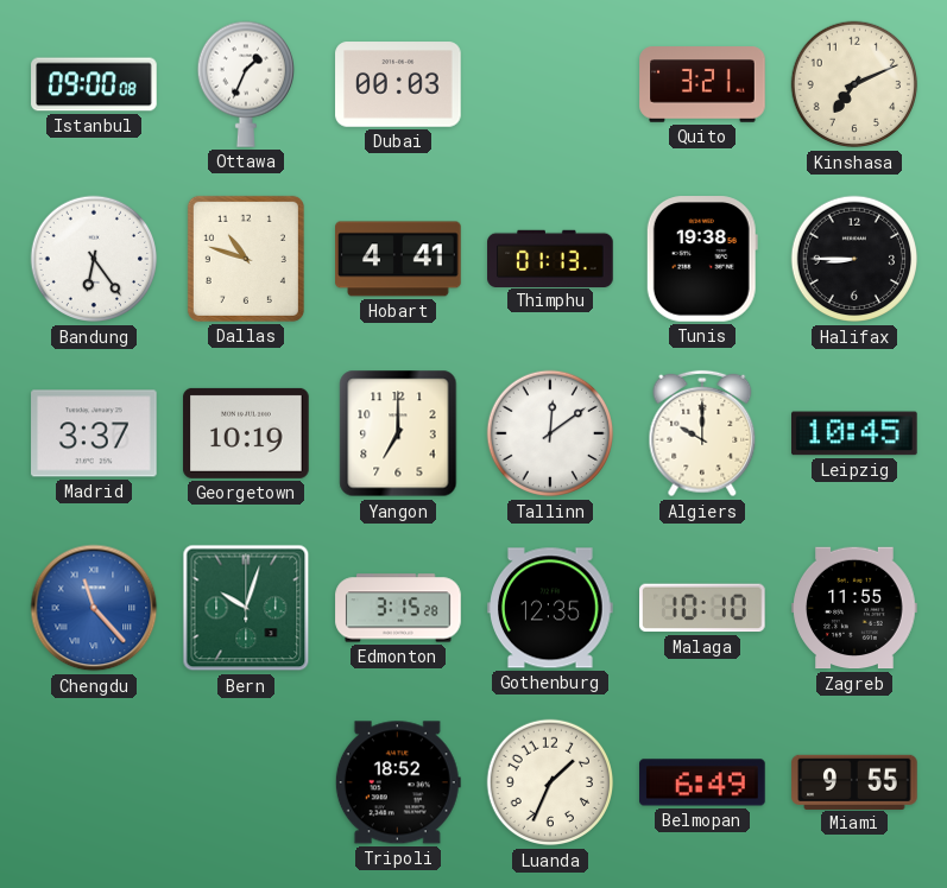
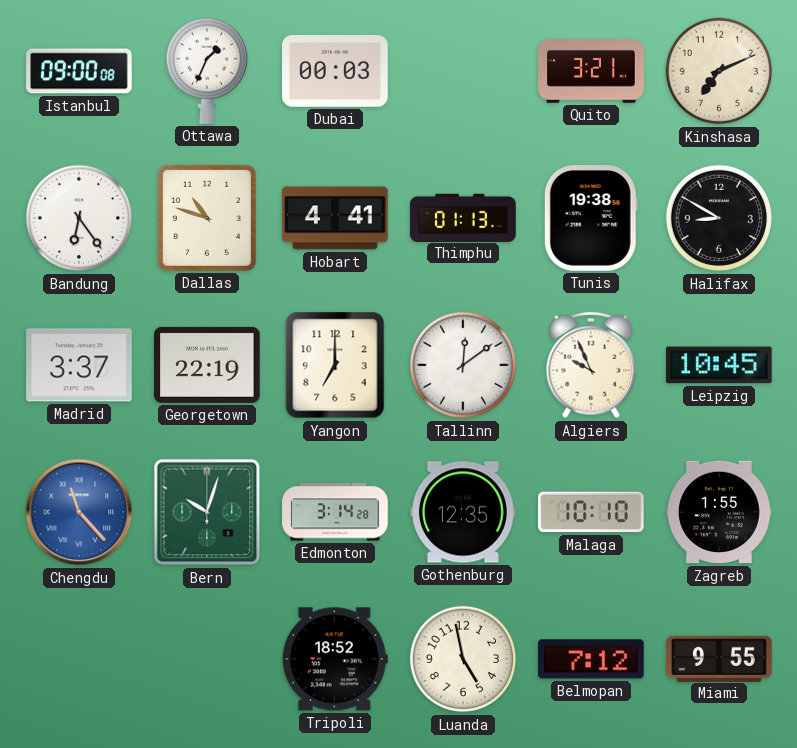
Halifax: 8:45 -> 8:50 (719, 218)
Georgetown: 10:19 -> 22:19 (207, 365)
Algiers: 10:00 -> 9:56 (591, 365)
Edmonton: 3:15 -> 3:14 (335, 512)
Zagreb: 11:55 -> 1:55 (719, 512)
Luanda: 1:34 -> 4:58 (463, 659)
Belmopan: 6:49 -> 7:12 (591, 659)
